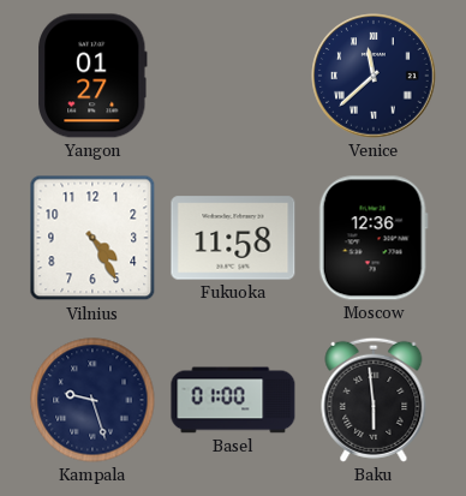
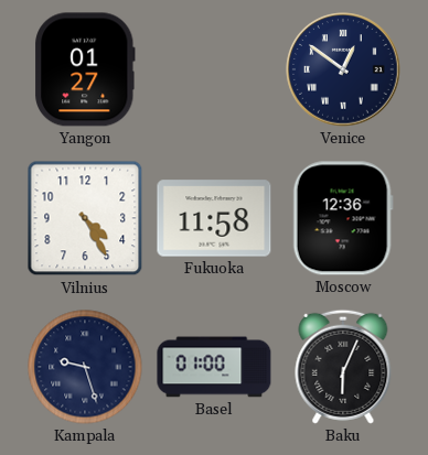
Venice: 11:38 -> 12:51 (343, 69)
Baku: 5:59 -> 6:04 (343, 367)
